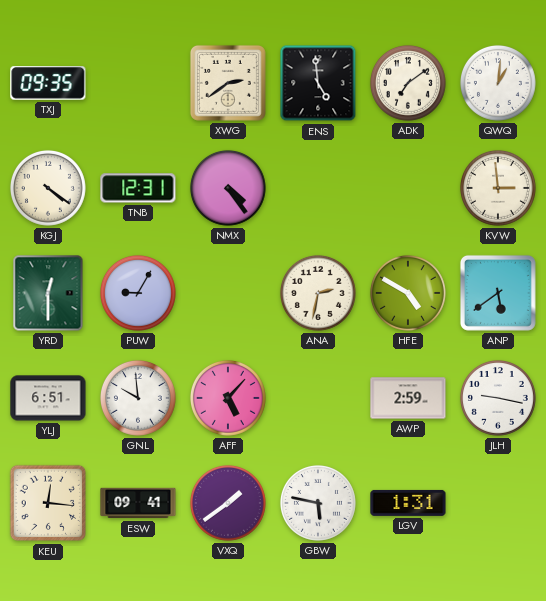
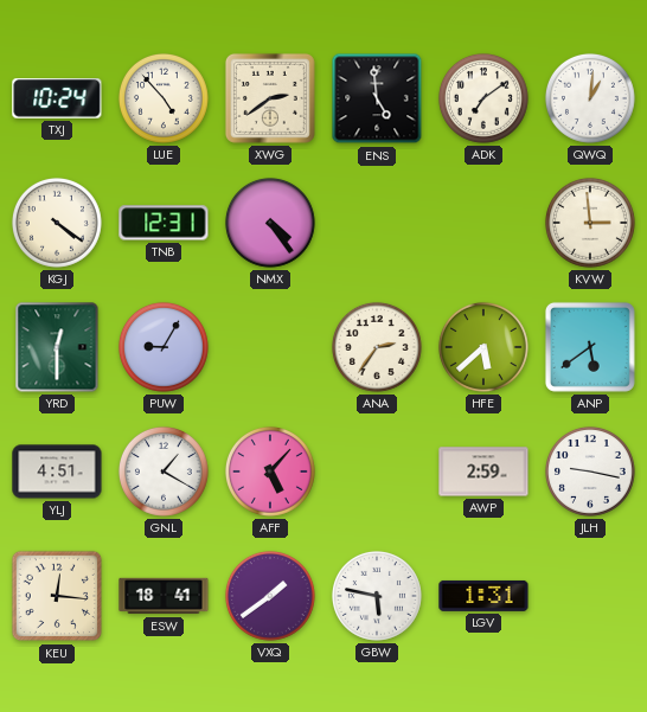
TXJ: 09:35 -> 10:24 (57, 98)
LUE: none -> 4:53 (164, 98)
ANA: 2:32 -> 2:36 (377, 347)
HFE: 4:50 -> 5:38 (483, 347)
YLJ: 6:51 -> 4:51 (57, 472)
GNL: 9:59 -> 1:20 (164, 472)
ESW: 09:41 -> 18:41 (164, 596)
